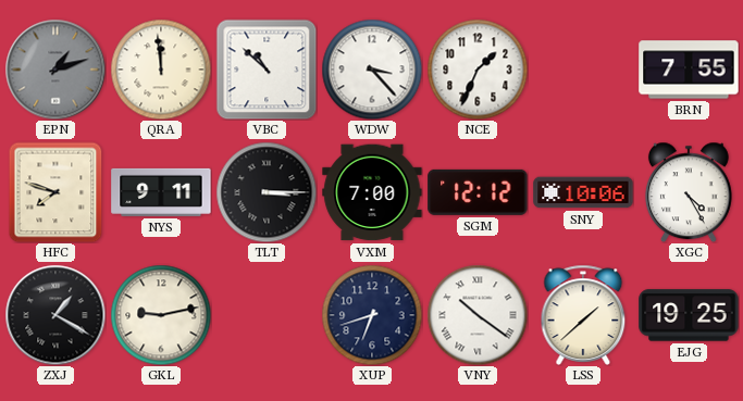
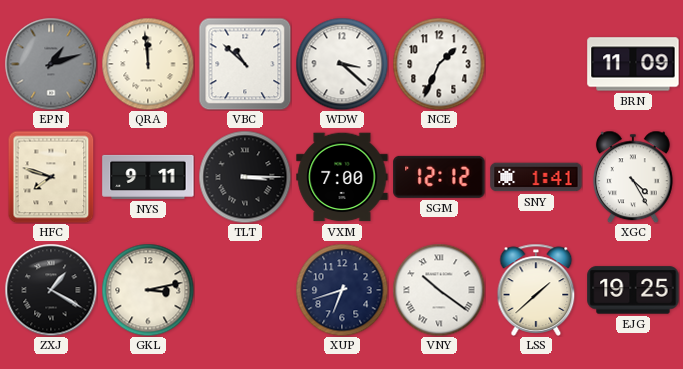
WDW: 3:23 -> 3:22 (342, 64)
BRN: 7:55 -> 11:09 (633, 64)
SNY: 10:06 -> 1:41 (536, 177)
GKL: 9:13 -> 3:13 (148, 290)
